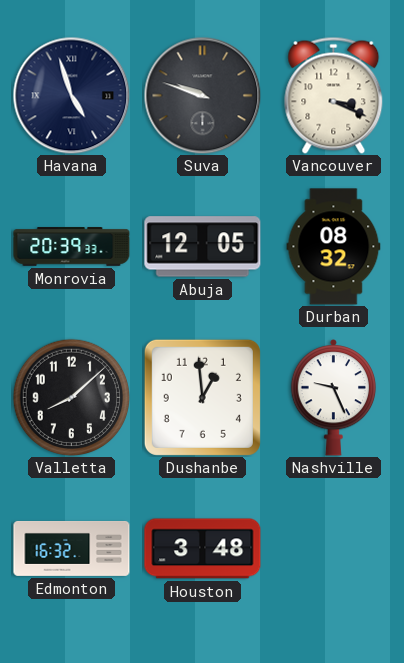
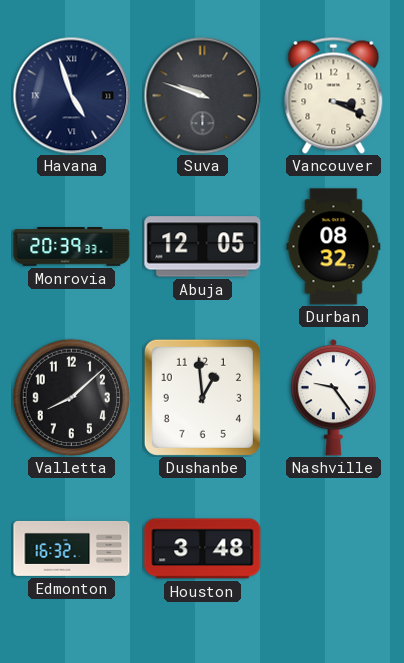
Nashville: 9:26 -> 9:24 (334, 397)
